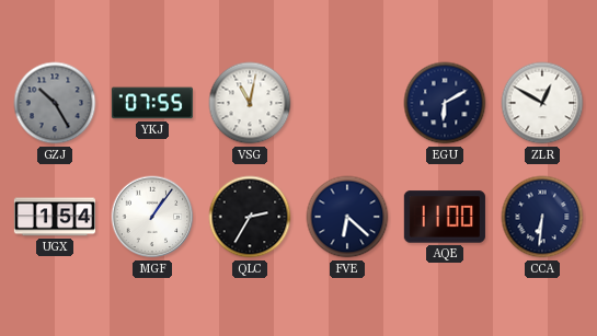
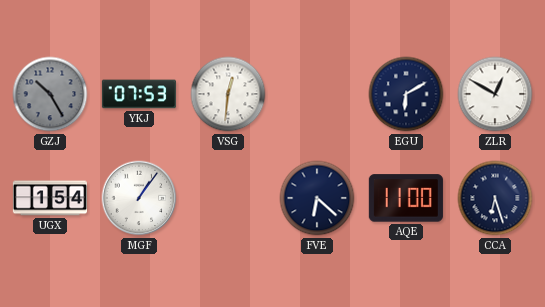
YKJ: 07:55 -> 07:53 (139, 94)
VSG: 11:02 -> 12:31 (228, 94)
QLC: 2:35 -> none (250, 217)
CCA: 6:31 -> 6:27 (495, 198)
